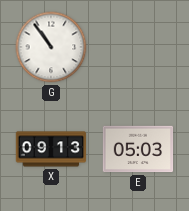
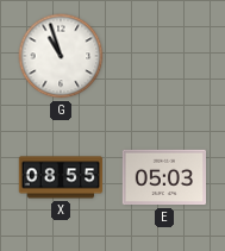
G: 10:54 -> 10:57 (61, 56)
X: 09:13 -> 08:55 (61, 177)
